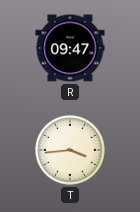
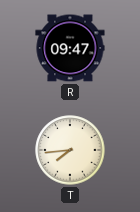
T: 3:44 -> 7:44 (70, 150)
